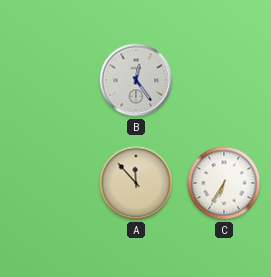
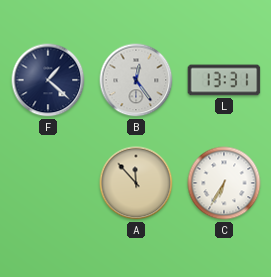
F: none -> 1:22 (48, 80)
L: none -> 13:31 (224, 80)
